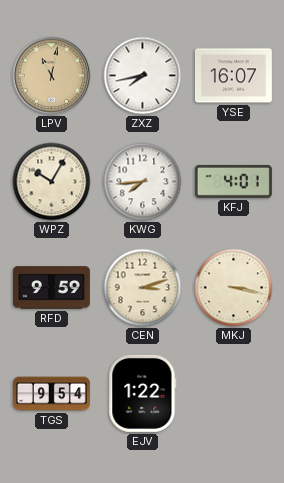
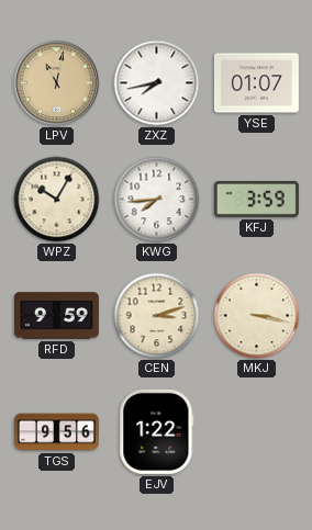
YSE: 16:07 -> 01:07 (256, 83)
KFJ: 4:01 -> 3:59 (256, 199)
TGS: 9:54 -> 9:56 (57, 432)
